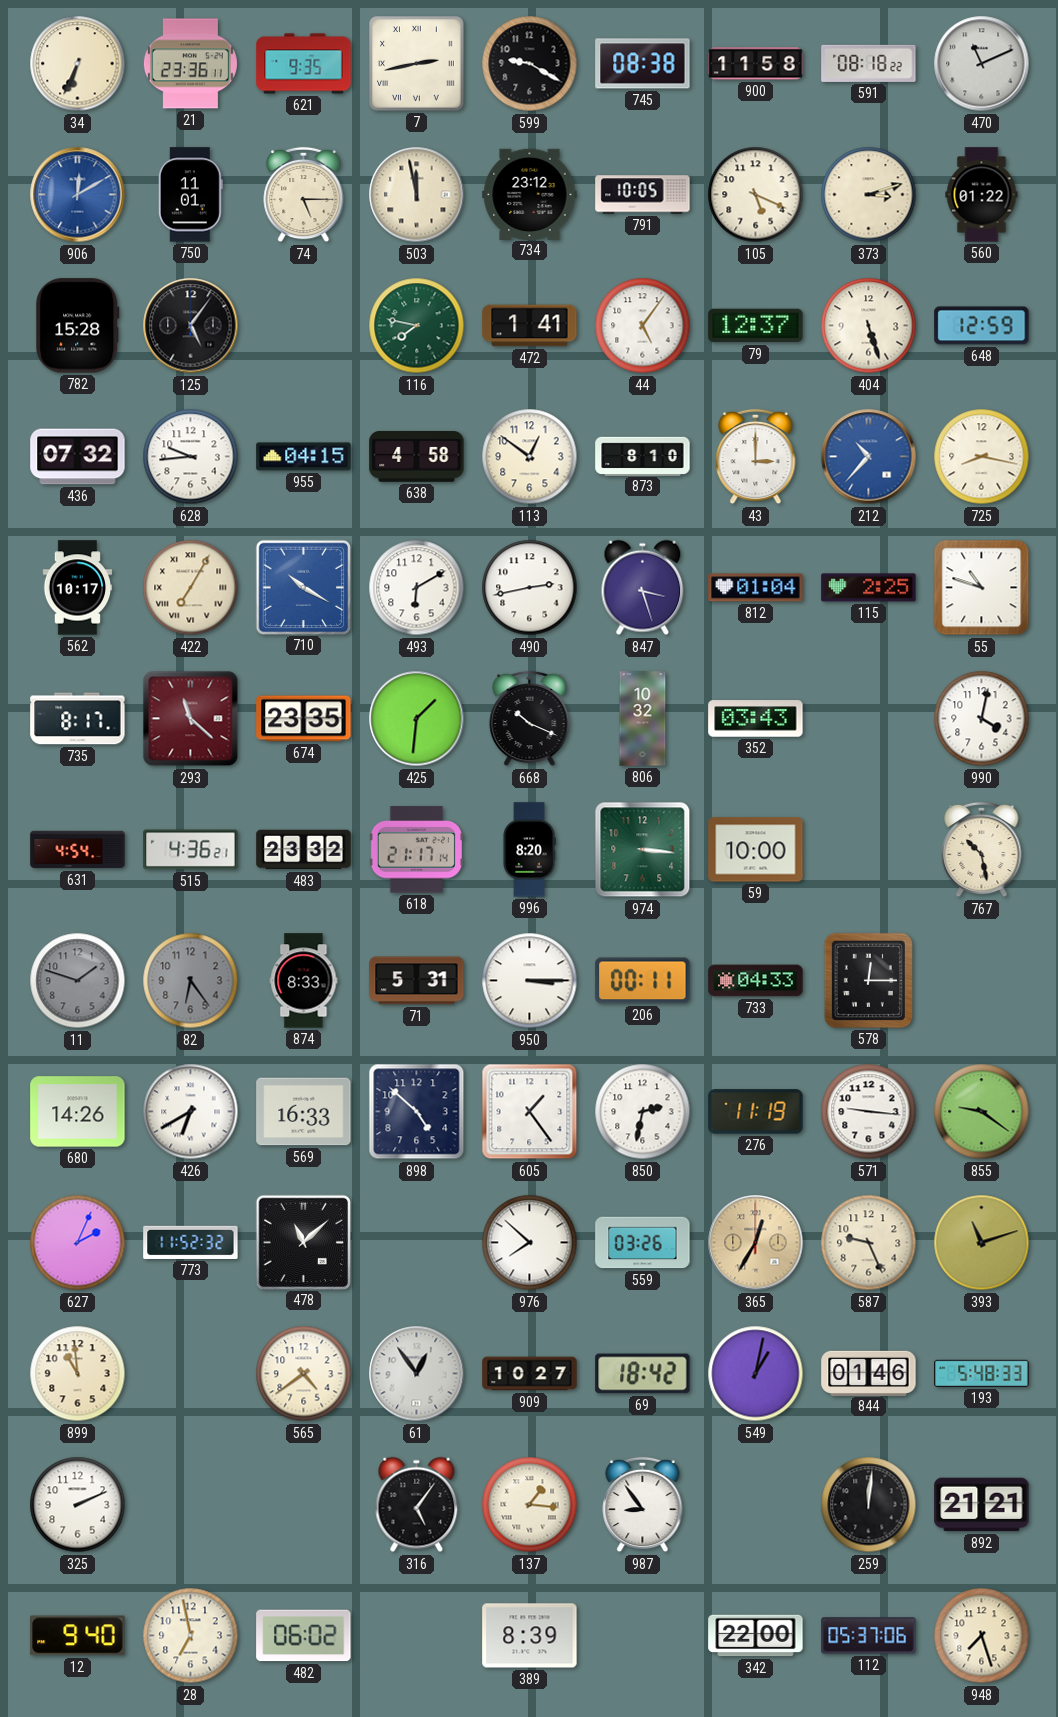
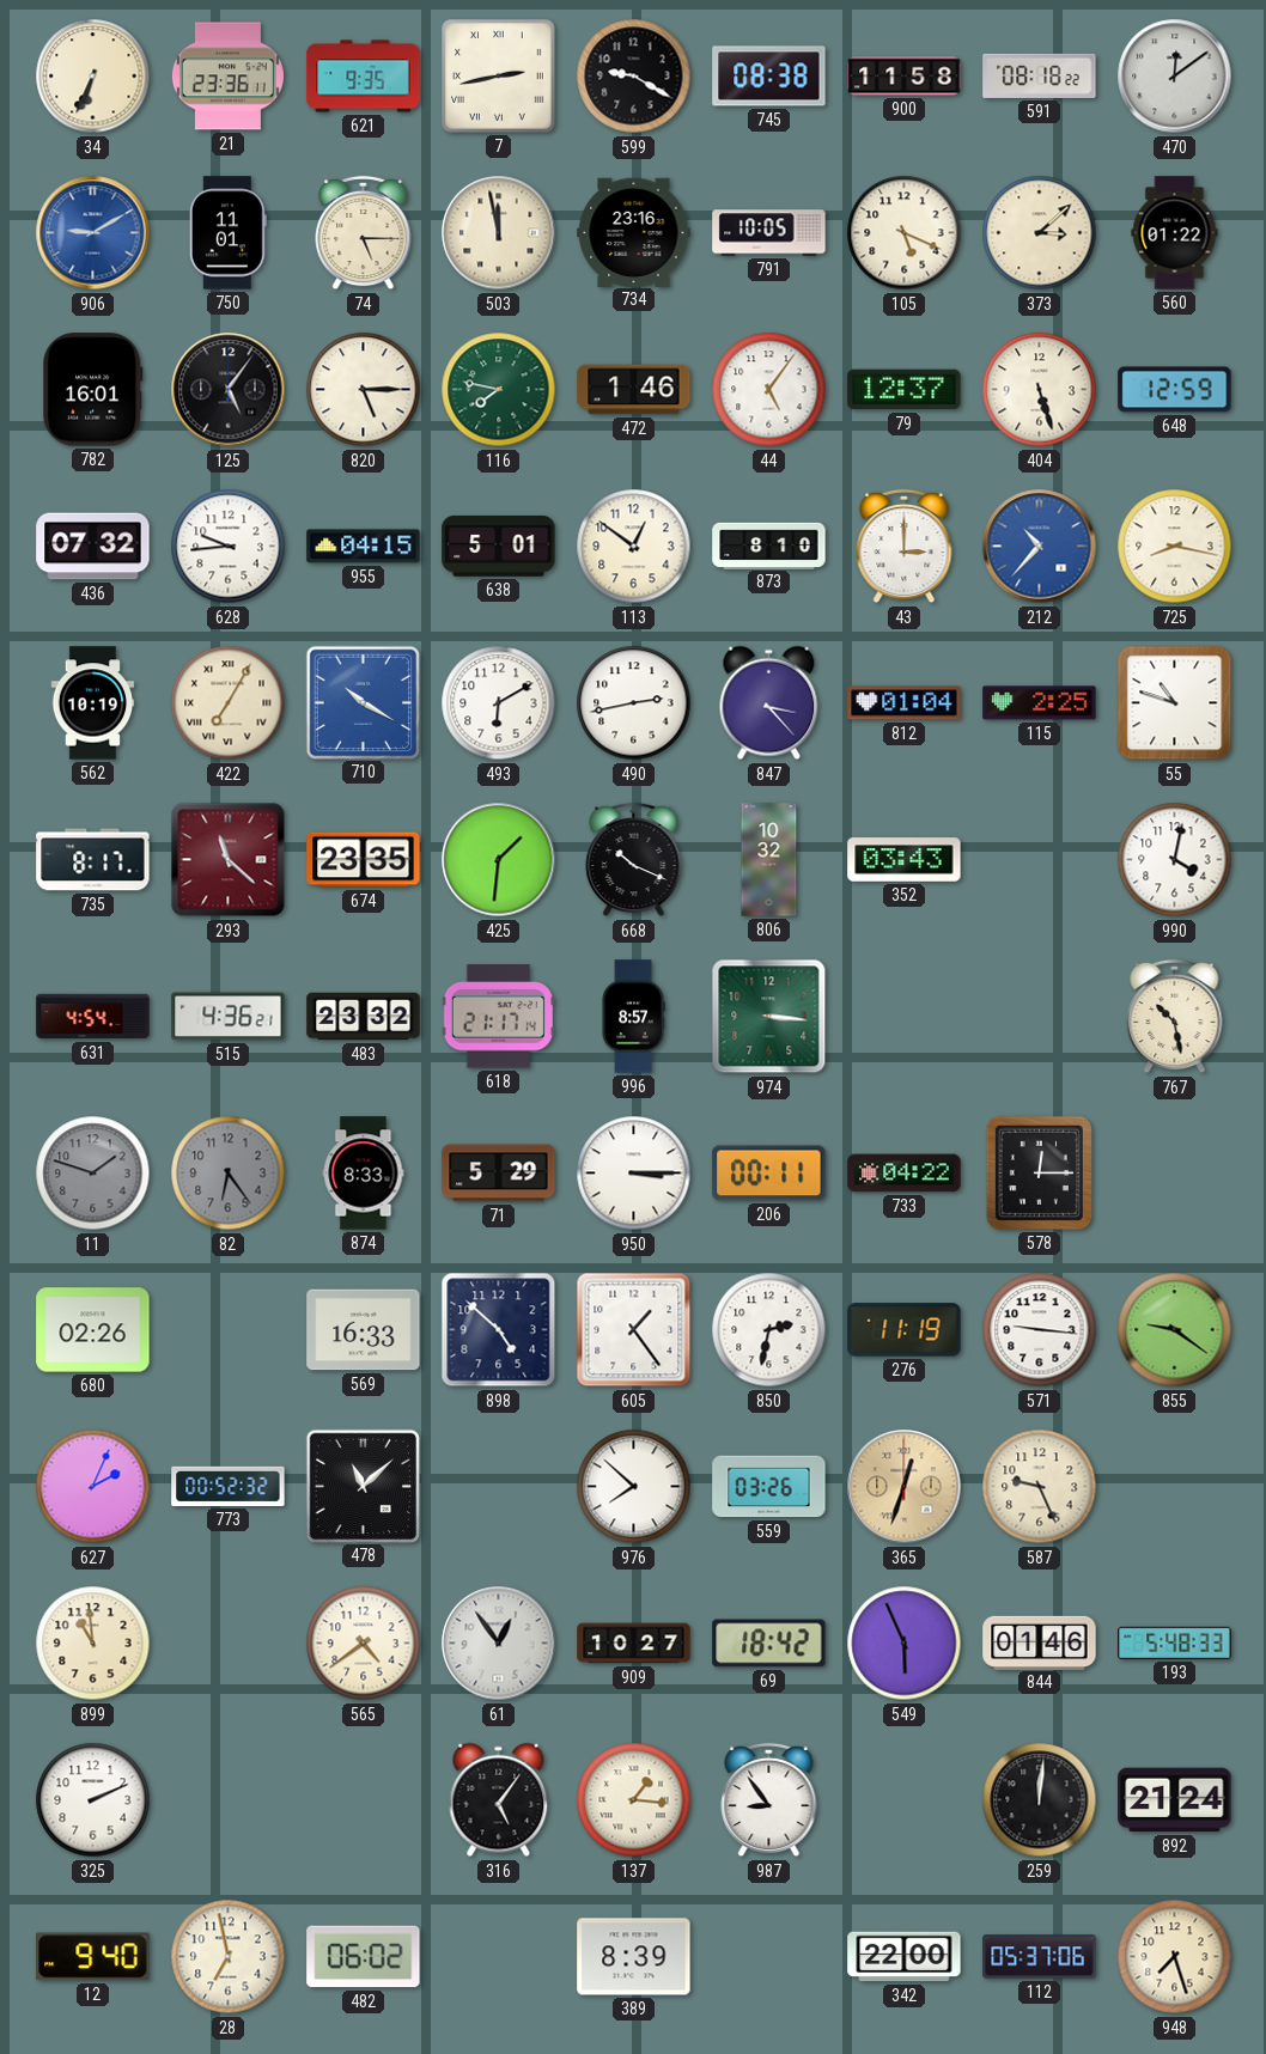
470: 11:11 -> 12:09 (1175, 77)
906: 12:10 -> 9:10 (93, 233)
734: 23:12 -> 23:16 (634, 232)
373: 3:12 -> 3:08 (1040, 233)
782: 15:28 -> 16:01 (93, 390)
820: none -> 5:15 (364, 390)
472: 1:41 -> 1:46 (634, 390)
638: 4:58 -> 5:01 (499, 547)
562: 10:17 -> 10:19 (93, 703)
847: 3:27 -> 3:23 (769, 703)
996: 8:20 -> 8:57 (633, 1017)
59: 10:00 -> none (756, 850)
71: 5:31 -> 5:29 (499, 1174)
733: 04:33 -> 04:22 (905, 1174)
680: 14:26 -> 02:26 (93, 1330)
426: 6:40 -> none (191, 1112)
773: 11:52 -> 00:52 (229, 1486)
365: 12:35 -> 12:33 (905, 1487)
393: 11:12 -> none (982, 1243)
549: 1:02 -> 5:56 (905, 1644)
892: 21:21 -> 21:24 (1175, 1800)
